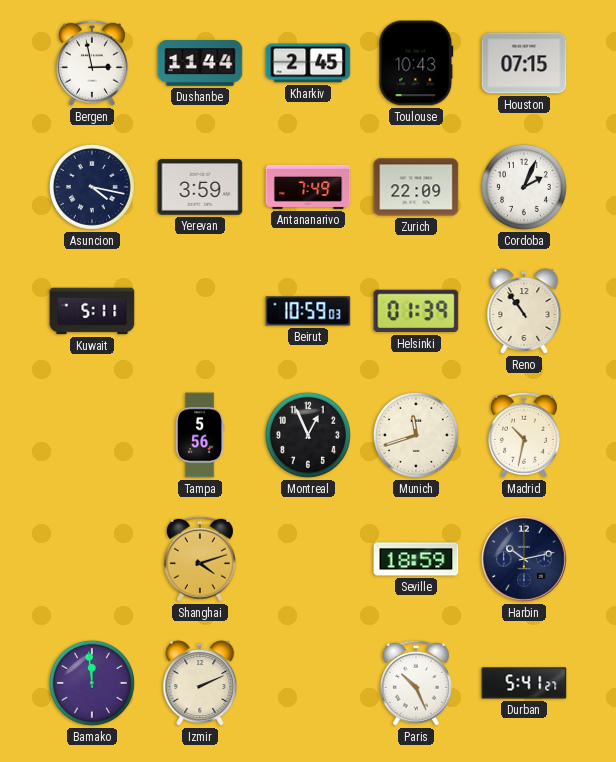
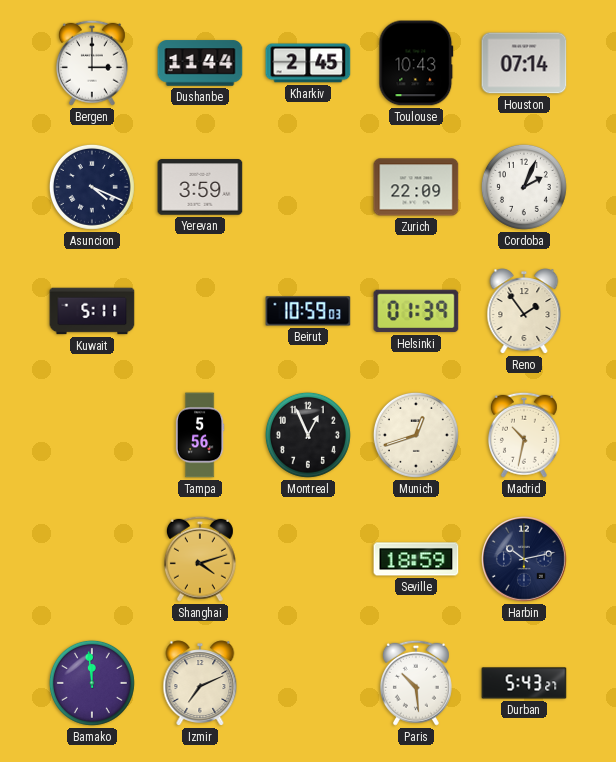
Bergen: 2:58 -> 3:00 (92, 63)
Houston: 07:15 -> 07:14 (524, 63)
Asuncion: 4:17 -> 4:19 (92, 187)
Antananarivo: 7:49 -> none (308, 187)
Reno: 10:54 -> 1:54 (524, 311)
Munich: 11:42 -> 12:42 (416, 435)
Izmir: 2:11 -> 7:11 (200, 683)
Paris: 10:26 -> 10:29 (416, 683)
Durban: 5:41 -> 5:43 (524, 683)
